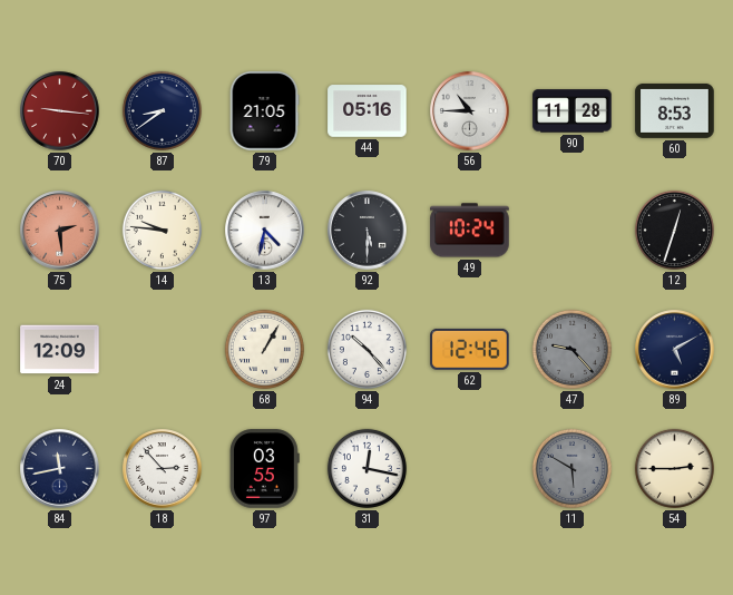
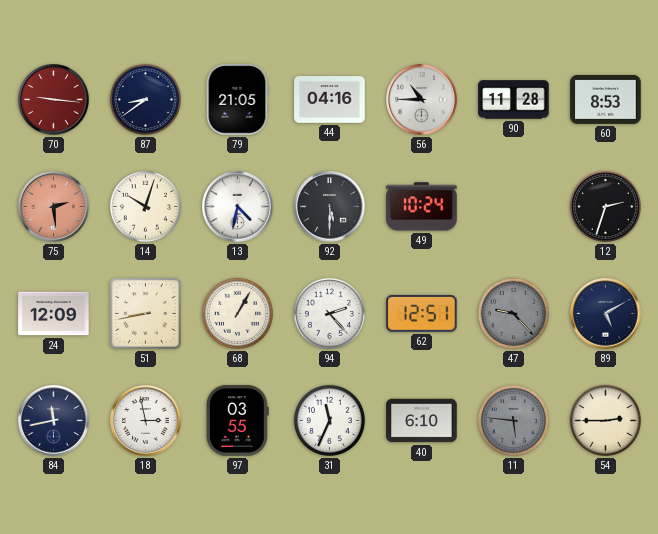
44: 05:16 -> 04:16 (330, 100)
14: 9:46 -> 10:03 (145, 206)
12: 12:33 -> 2:33 (605, 206)
51: none -> 8:43 (146, 314)
94: 10:23 -> 2:23 (329, 313)
62: 12:46 -> 12:51 (422, 313)
18: 2:53 -> 2:58 (146, 421)
31: 12:17 -> 11:34 (329, 420)
40: none -> 6:10 (422, 421)
11: 5:50 -> 5:46 (513, 420)
